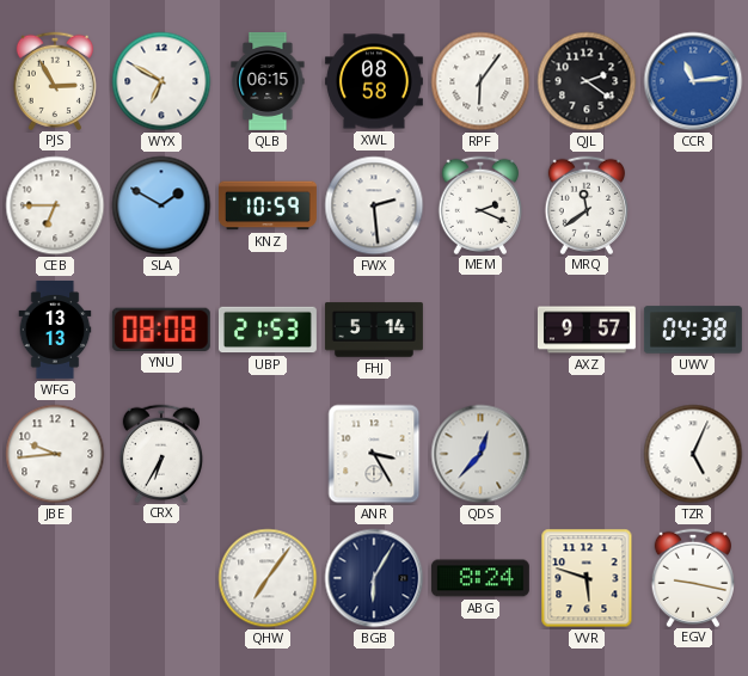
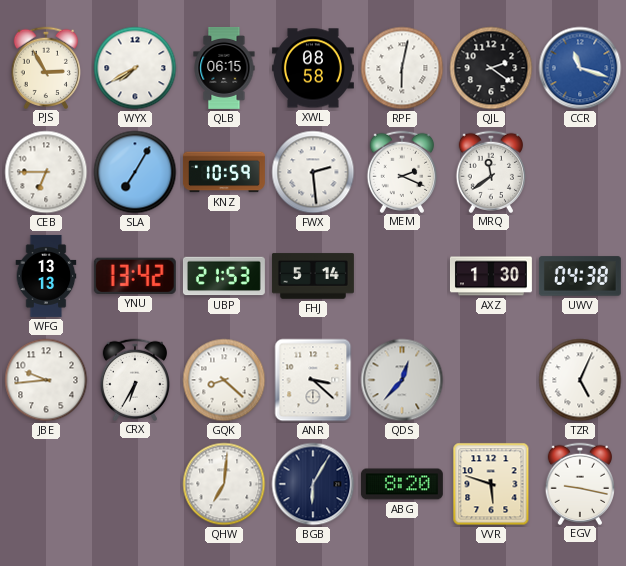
WYX: 6:50 -> 7:40 (135, 68)
RPF: 6:06 -> 6:02 (402, 68)
CCR: 11:14 -> 11:18 (580, 68)
SLA: 1:50 -> 7:05 (135, 172)
YNU: 08:08 -> 13:42 (135, 276)
AXZ: 9:57 -> 1:30 (491, 276)
GQK: none -> 8:22 (224, 380)
ANR: 3:25 -> 3:22 (313, 380)
QHW: 7:06 -> 7:01 (224, 484)
ABG: 8:24 -> 8:20 (402, 484)
